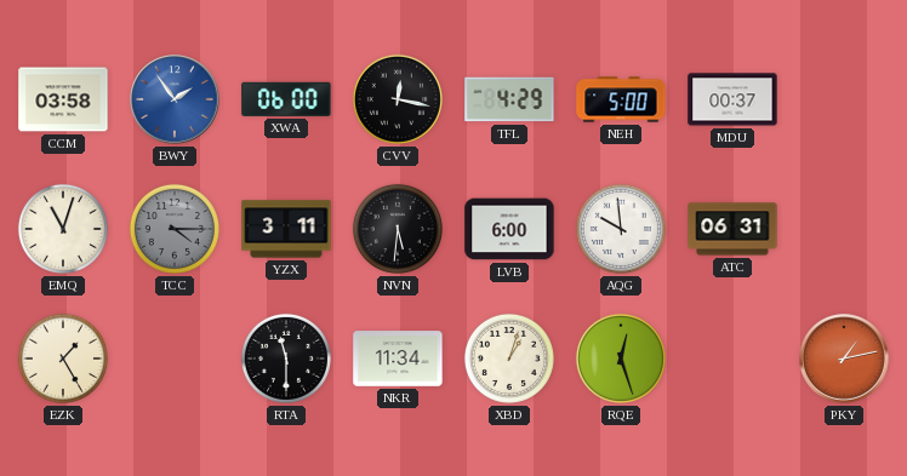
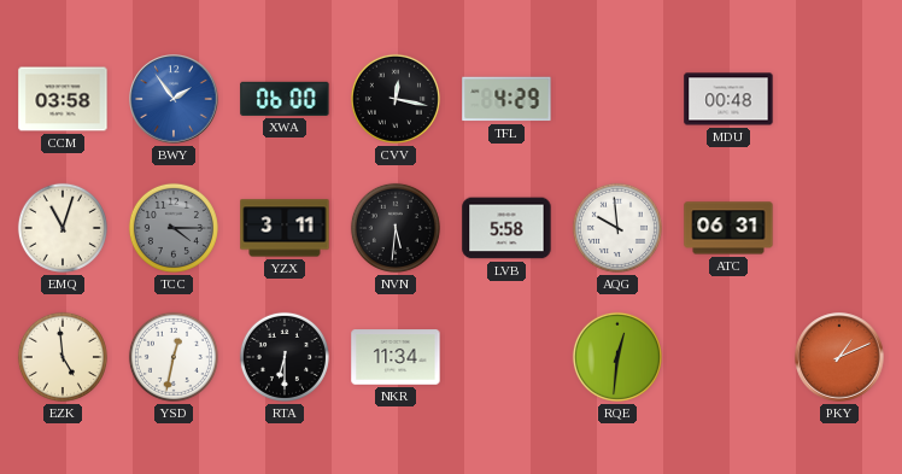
NEH: 5:00 -> none (621, 99)
MDU: 00:37 -> 00:48 (728, 99)
LVB: 6:00 -> 5:58 (506, 228)
EZK: 1:25 -> 4:59 (63, 357)
YSD: none -> 12:32 (174, 357)
RTA: 11:30 -> 6:30 (285, 357)
XBD: 1:03 -> none (509, 359)
RQE: 12:27 -> 12:31 (617, 357)
PKY: 1:13 -> 1:11 (839, 357)
